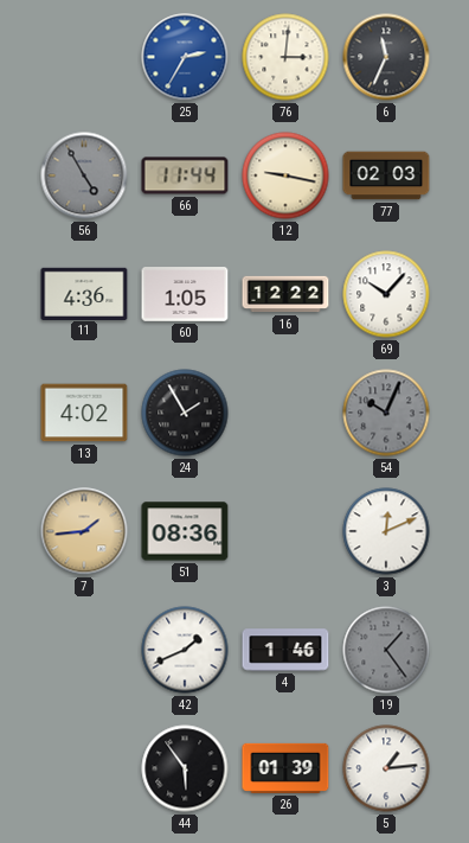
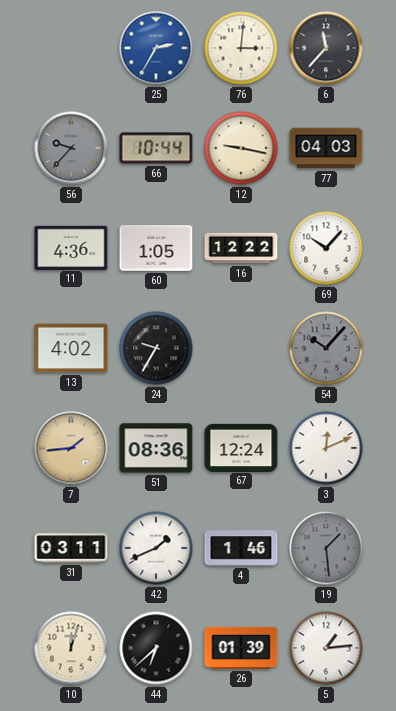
6: 11:34 -> 11:37 (326, 48)
56: 4:55 -> 9:37 (71, 148)
66: 11:44 -> 10:44 (156, 148)
77: 02:03 -> 04:03 (326, 148)
24: 1:55 -> 9:35 (156, 348)
54: 10:04 -> 10:07 (326, 348)
67: none -> 12:24 (241, 447)
31: none -> 03:11 (71, 548)
19: 1:24 -> 1:29 (326, 548)
10: none -> 12:03 (71, 648)
44: 5:54 -> 6:38 (156, 648)
